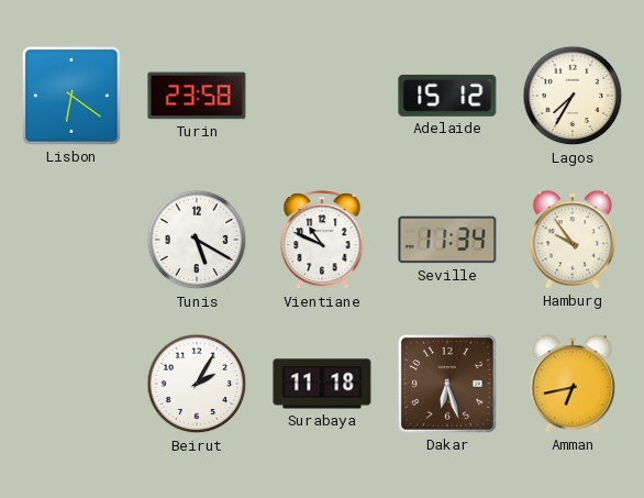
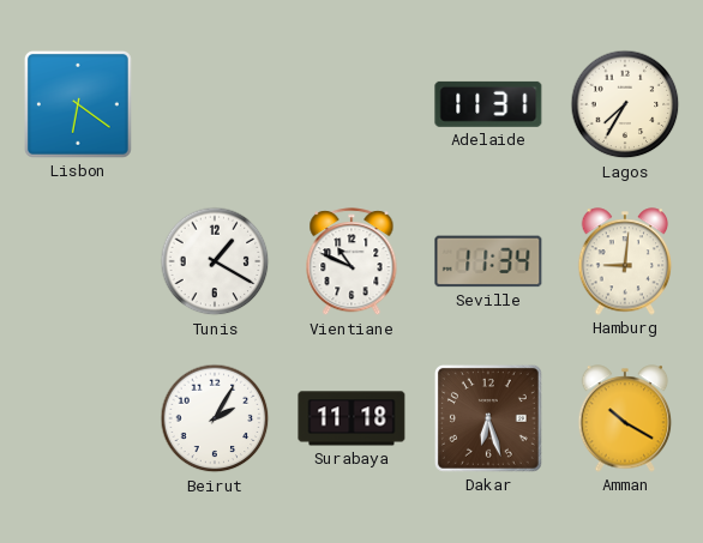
Turin: 23:58 -> none (197, 96)
Adelaide: 15:12 -> 11:31 (488, 104)
Tunis: 5:20 -> 1:20 (215, 261)
Hamburg: 9:54 -> 9:01 (625, 261)
Amman: 6:43 -> 10:20 (625, 418)
